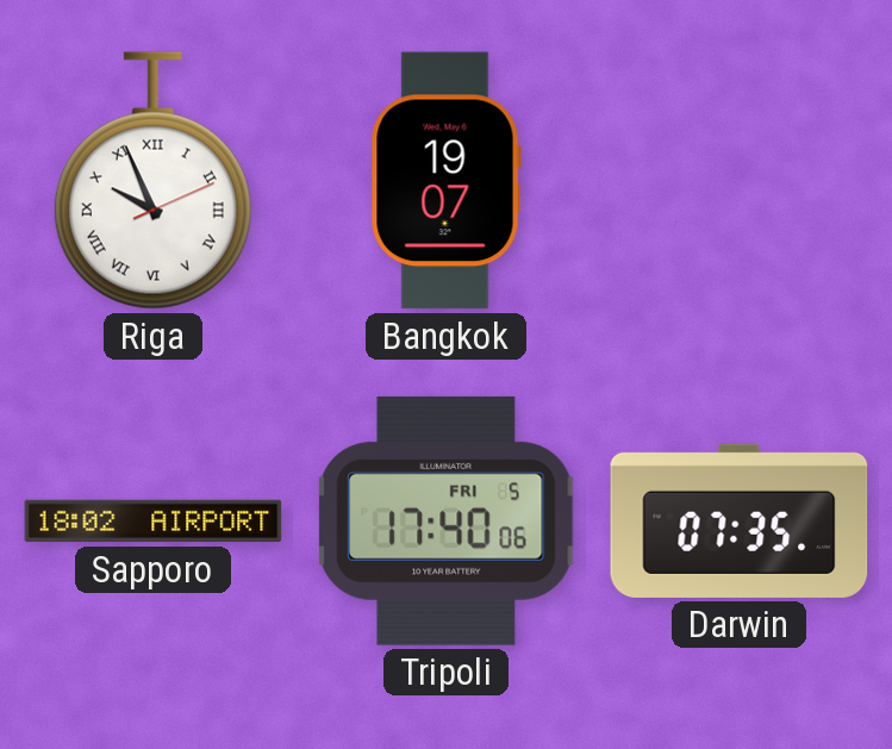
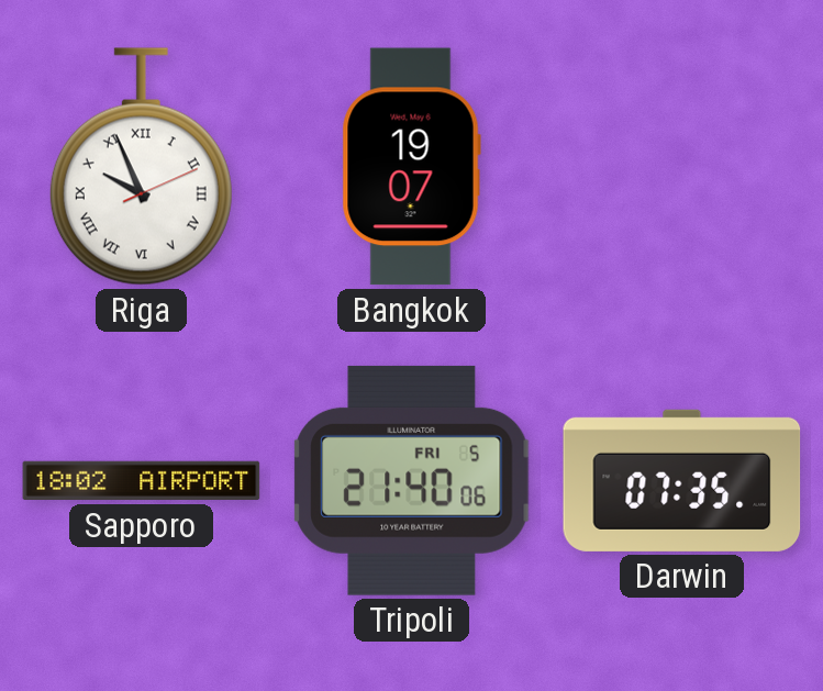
Tripoli: 17:40 -> 21:40 (412, 480)
